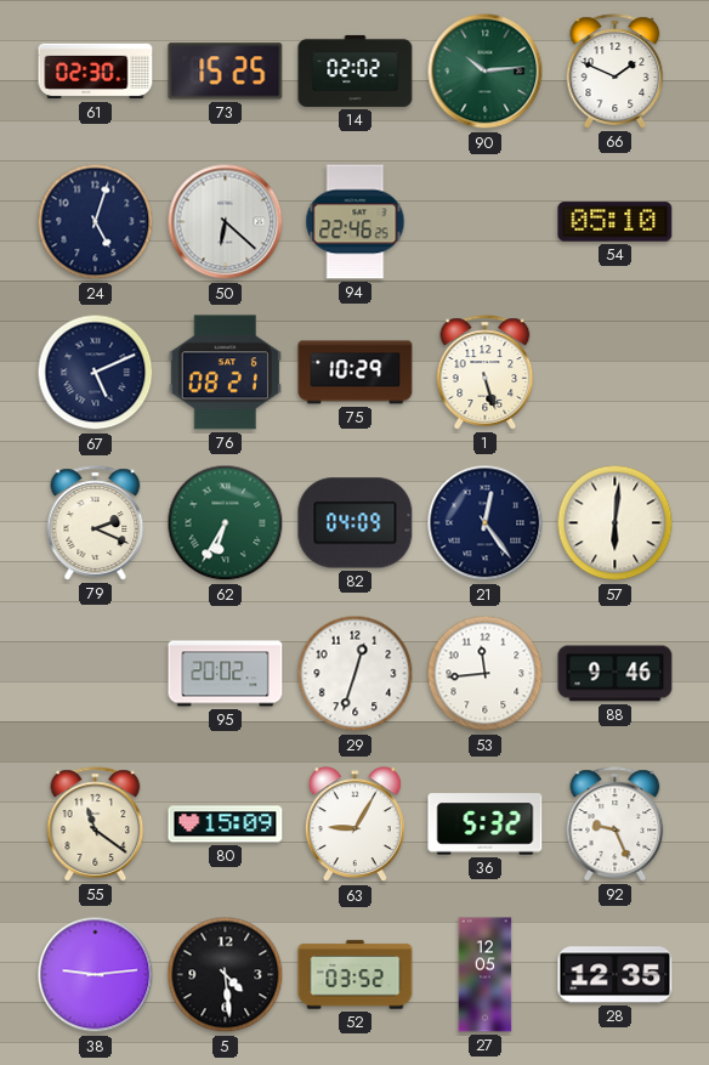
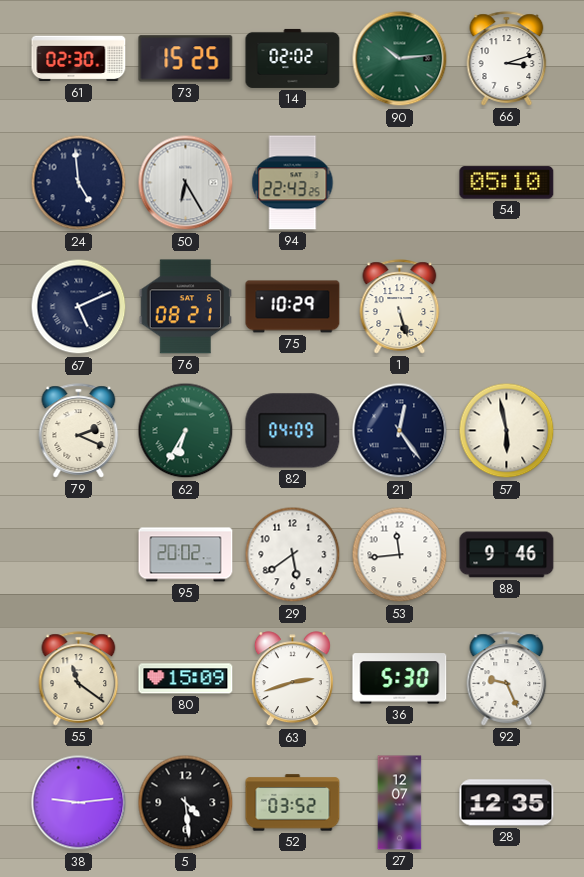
66: 1:49 -> 3:12 (507, 59)
24: 5:03 -> 4:59 (79, 183)
50: 6:22 -> 6:25 (186, 183)
94: 22:46 -> 22:43 (293, 183)
57: 6:01 -> 5:58 (507, 431)
29: 12:33 -> 5:39 (293, 555)
63: 9:05 -> 2:42 (292, 679)
36: 5:32 -> 5:30 (400, 679)
27: 12:05 -> 12:07 (400, 803)
